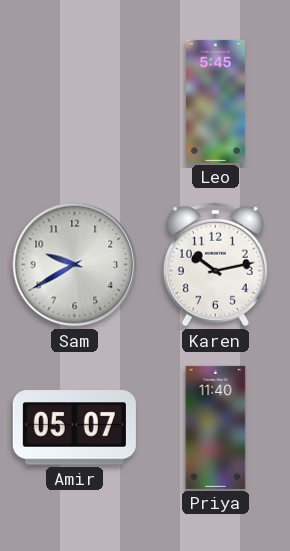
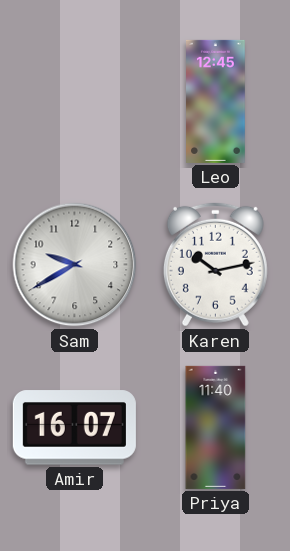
Leo: 5:45 -> 12:45 (216, 101)
Amir: 05:07 -> 16:07 (74, 428)
